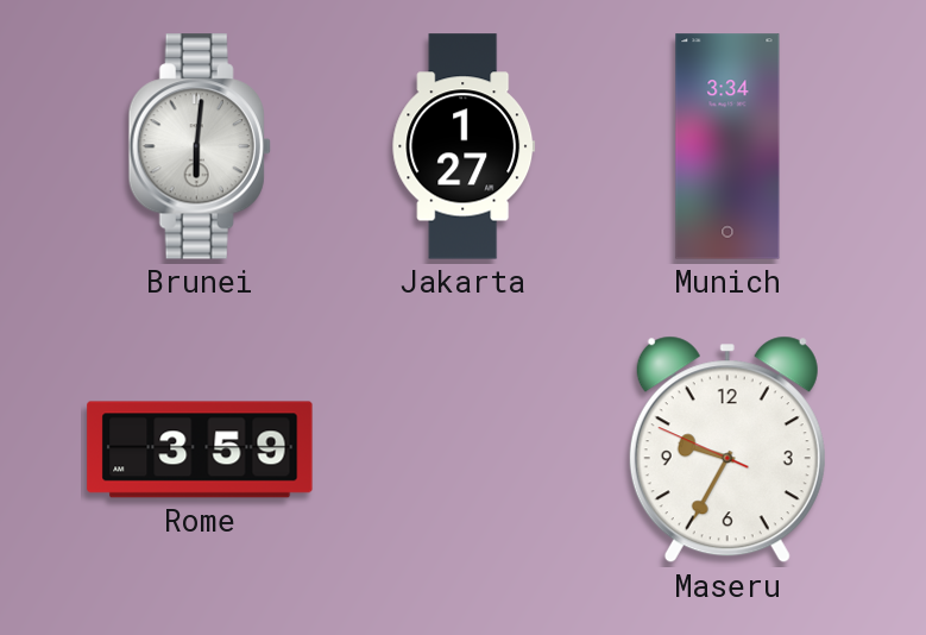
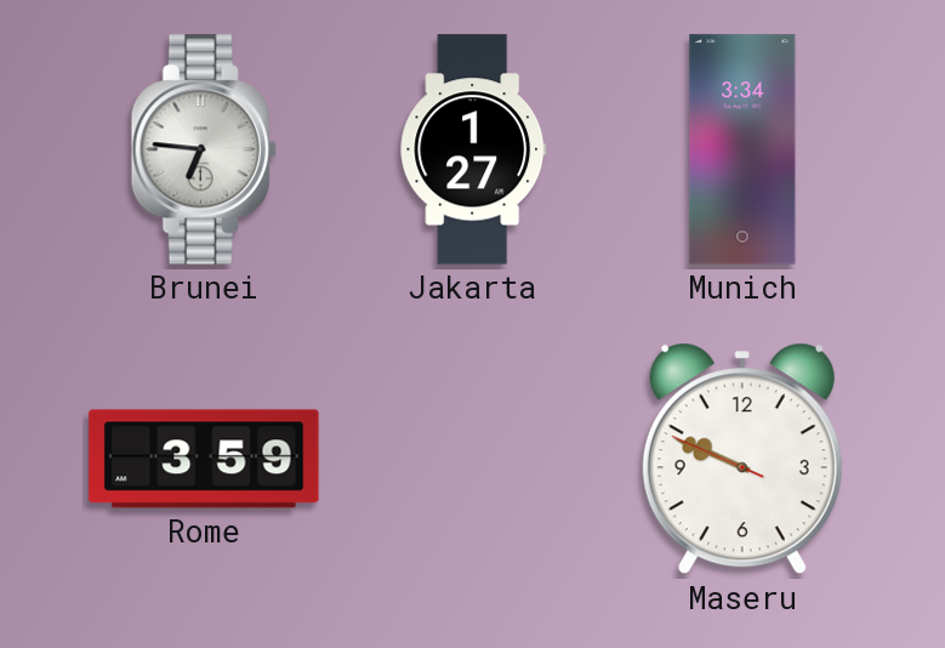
Brunei: 6:01 -> 6:46 (204, 149)
Maseru: 9:34 -> 9:48 (742, 459)
